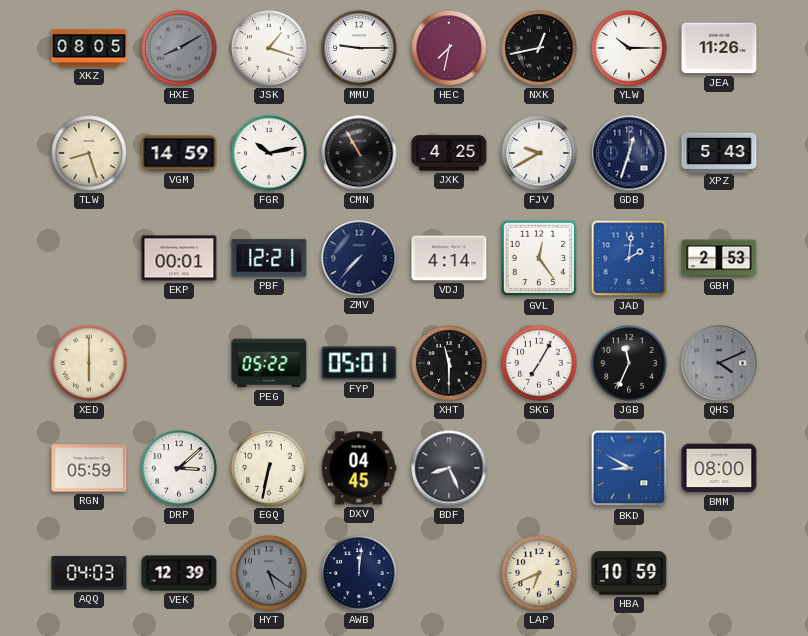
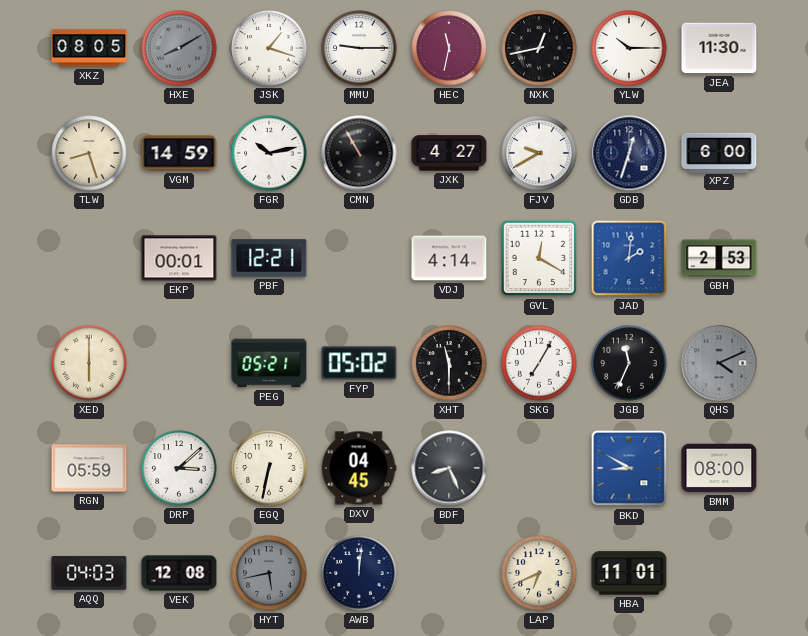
HEC: 7:32 -> 11:32 (449, 48)
JEA: 11:26 -> 11:30 (719, 48)
JXK: 4:25 -> 4:27 (449, 153)
XPZ: 5:43 -> 6:00 (719, 152)
ZMV: 7:37 -> none (359, 258)
GVL: 12:24 -> 12:20 (539, 258)
PEG: 05:22 -> 05:21 (269, 363)
FYP: 05:01 -> 05:02 (359, 363)
VEK: 12:39 -> 12:08 (179, 573)
HYT: 5:21 -> 5:43 (269, 573)
HBA: 10:59 -> 11:01 (629, 573)
